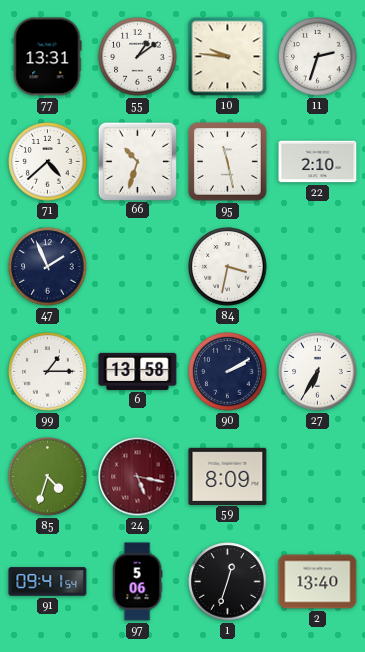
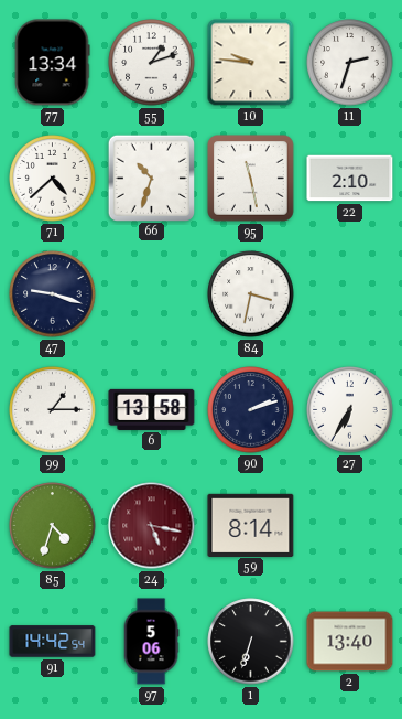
77: 13:31 -> 13:34 (52, 63)
55: 1:09 -> 1:12 (152, 63)
47: 1:56 -> 9:18 (53, 294)
90: 2:10 -> 2:12 (251, 410)
59: 8:09 -> 8:14 (251, 525)
91: 09:41 -> 14:42 (53, 642)
1: 12:33 -> 6:33 (251, 642)
